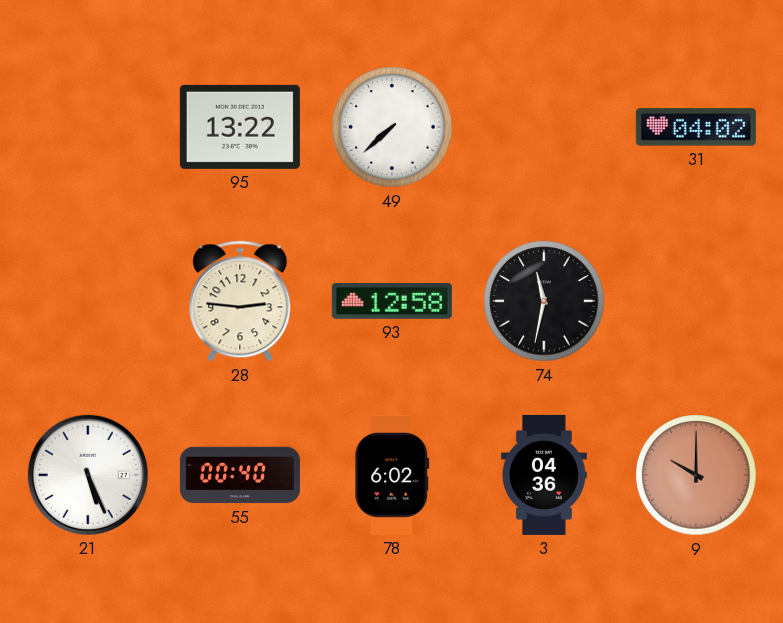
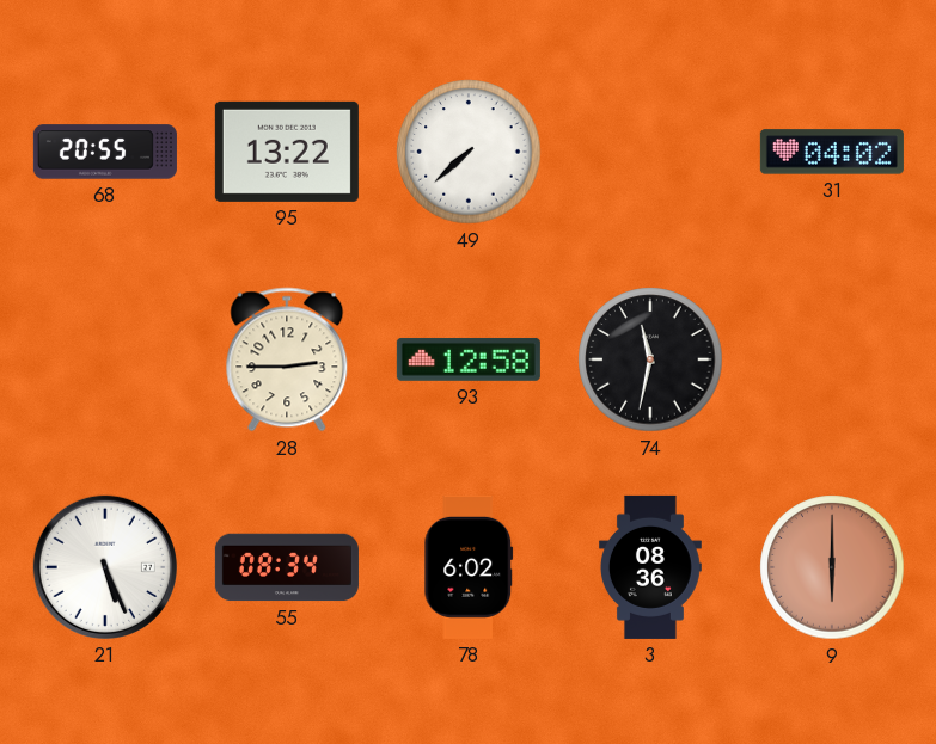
68: none -> 20:55 (105, 152)
28: 2:46 -> 2:45 (287, 359)
55: 00:40 -> 08:34 (287, 567)
3: 04:36 -> 08:36 (650, 567)
9: 10:00 -> 6:00 (832, 567)
